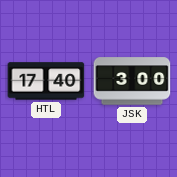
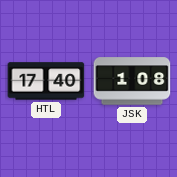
JSK: 3:00 -> 1:08 (132, 81)
